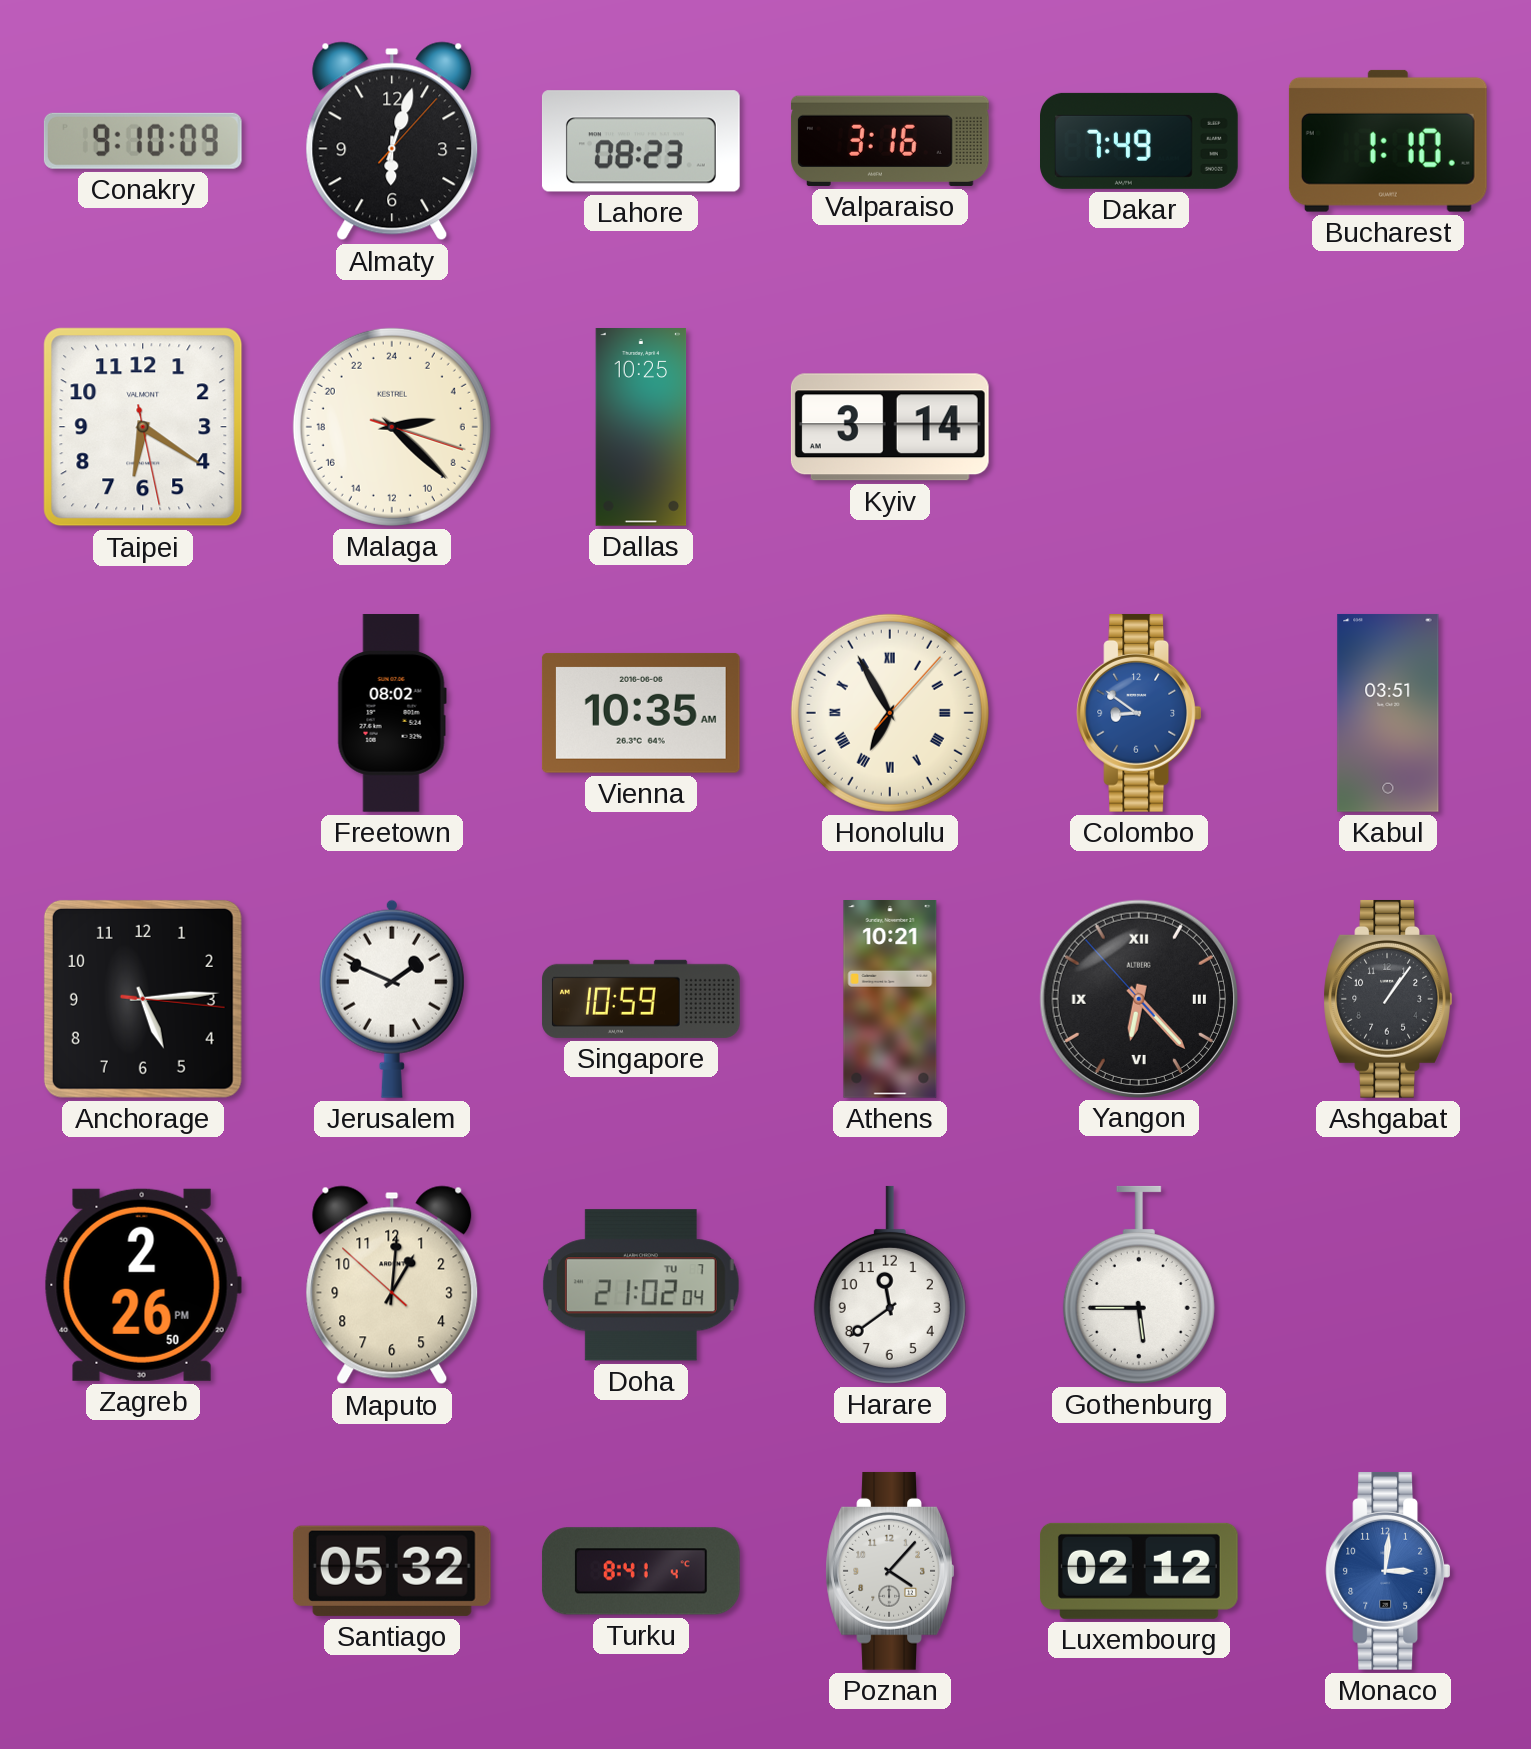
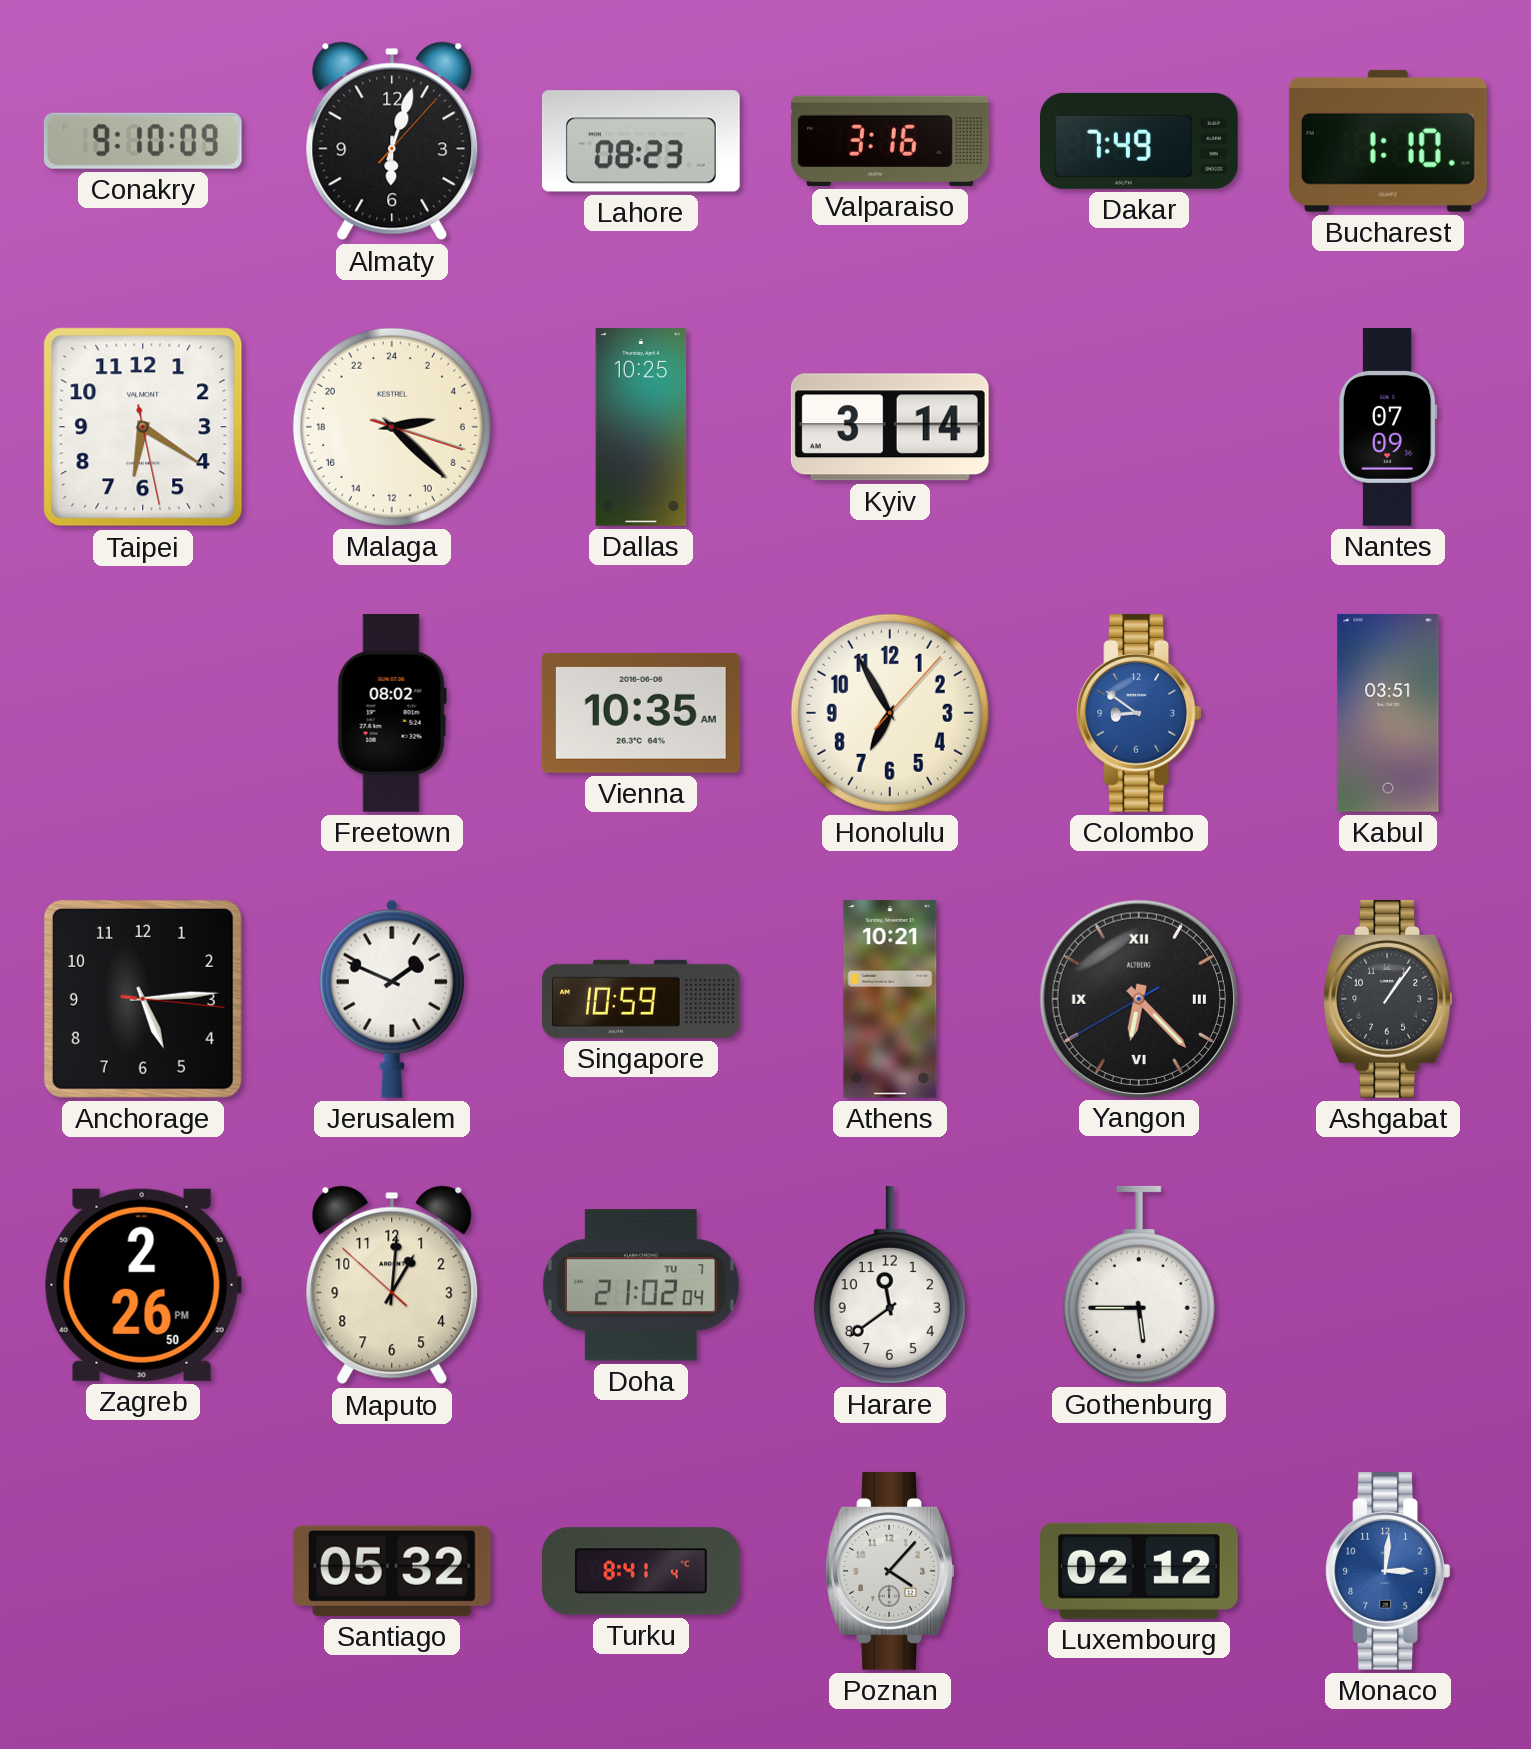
Nantes: none -> 07:09 (1388, 428)
Honolulu numerals: Roman -> Arabic (890, 713)
Yangon: 6:22:53 -> 6:22:40 (1138, 998)
